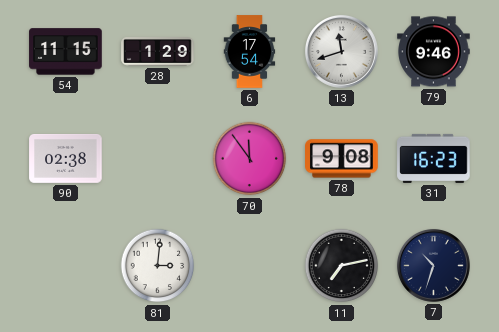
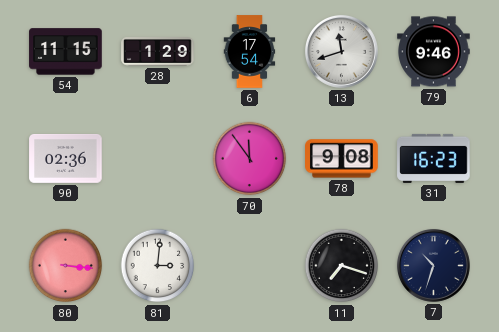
90: 02:38 -> 02:36 (66, 159)
80: none -> 3:16 (66, 266)
11: 7:13 -> 7:18 (342, 266)
